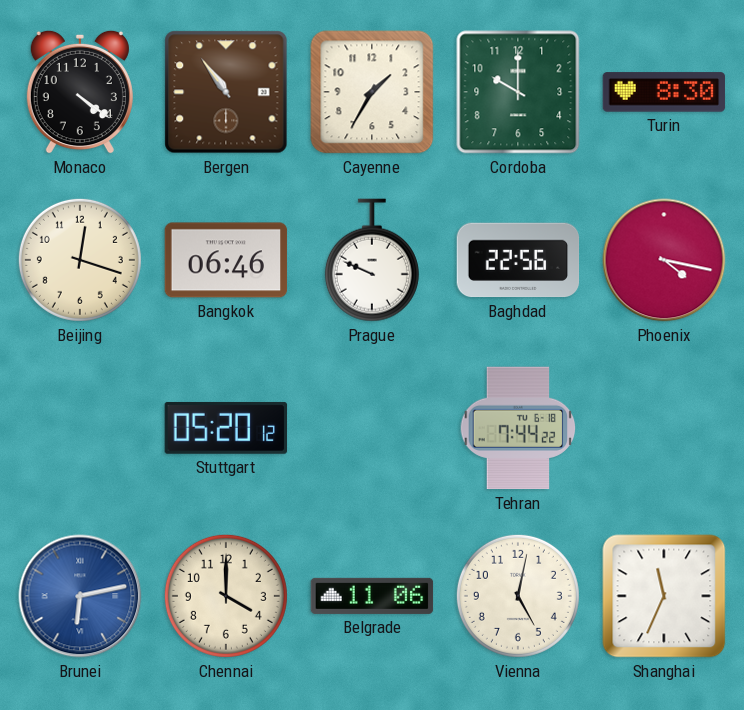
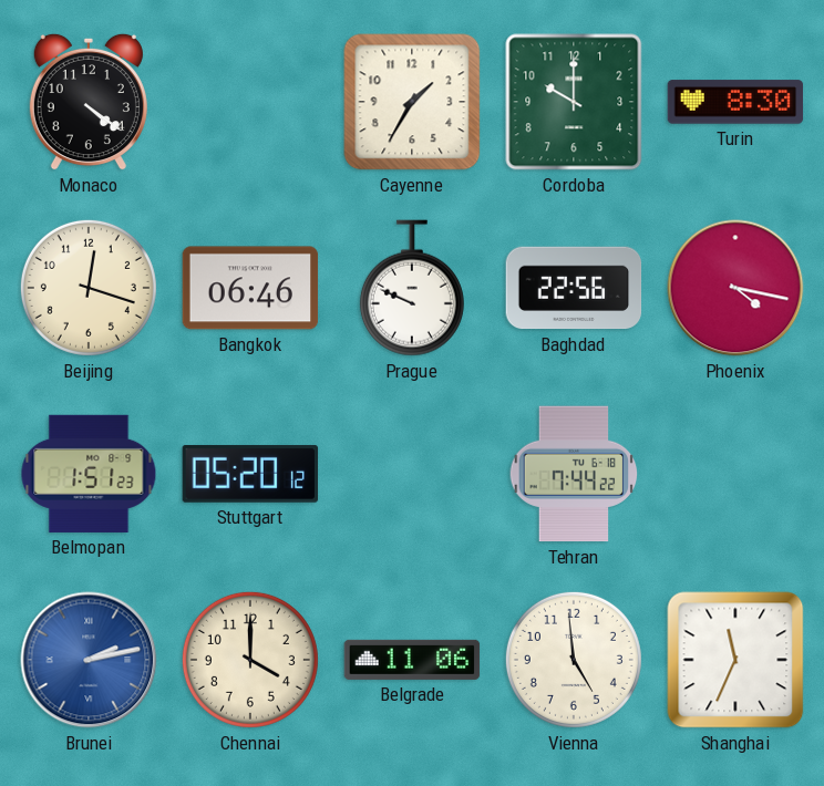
Bergen: 10:54 -> none (226, 92)
Belmopan: none -> 1:51 (89, 474)
Brunei: 6:13 -> 2:13 (89, 660)
Vienna: 5:02 -> 4:59 (574, 660)
